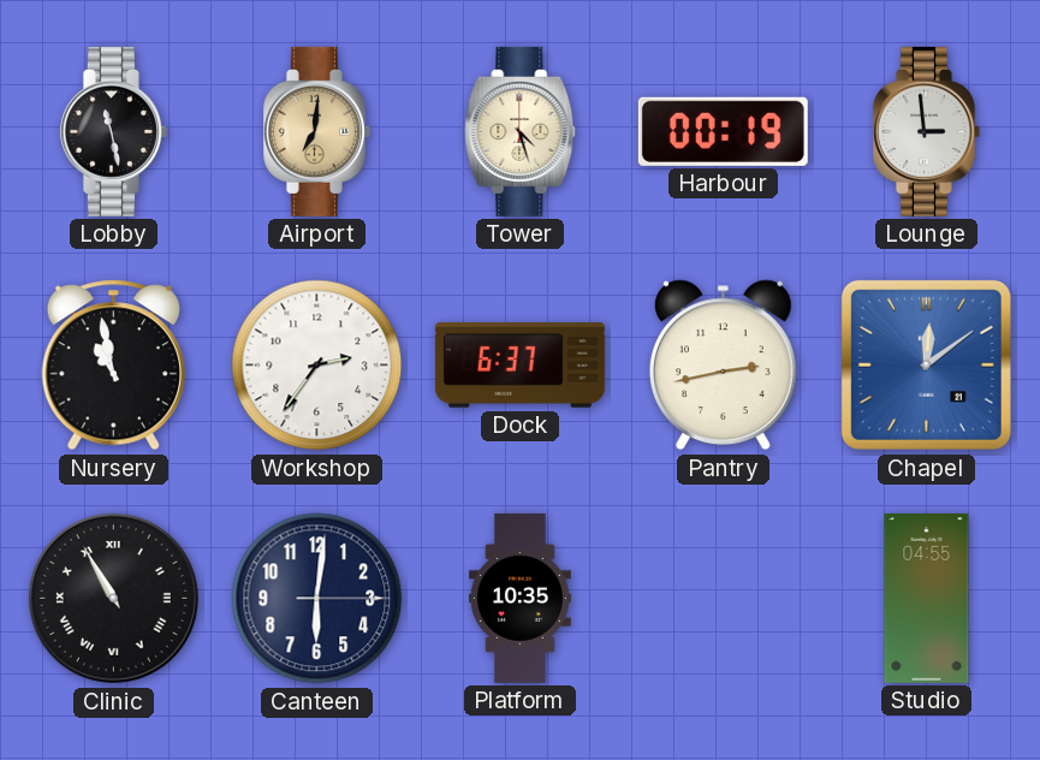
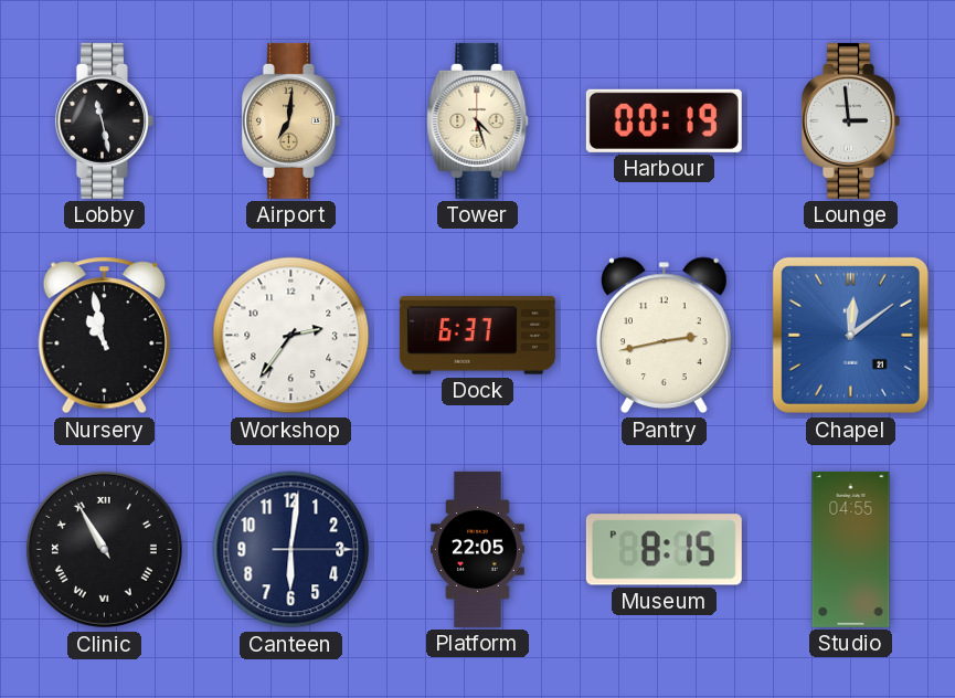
Platform: 10:35 -> 22:05 (478, 549)
Museum: none -> 8:15 (664, 550)
